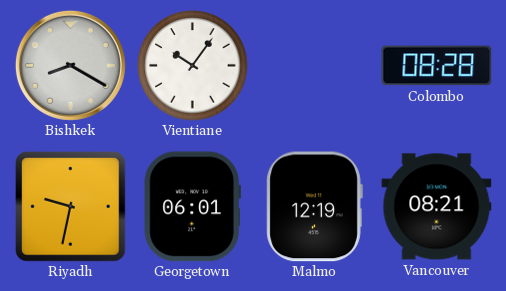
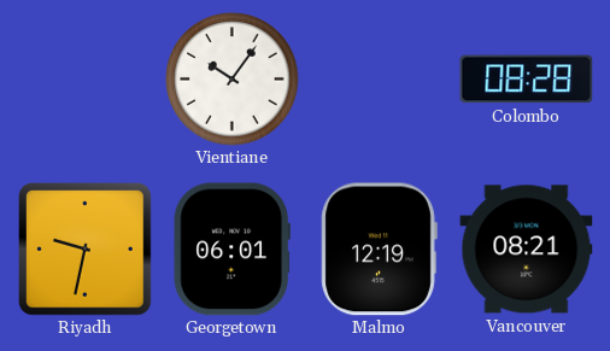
Bishkek: 8:20 -> none (70, 65)
